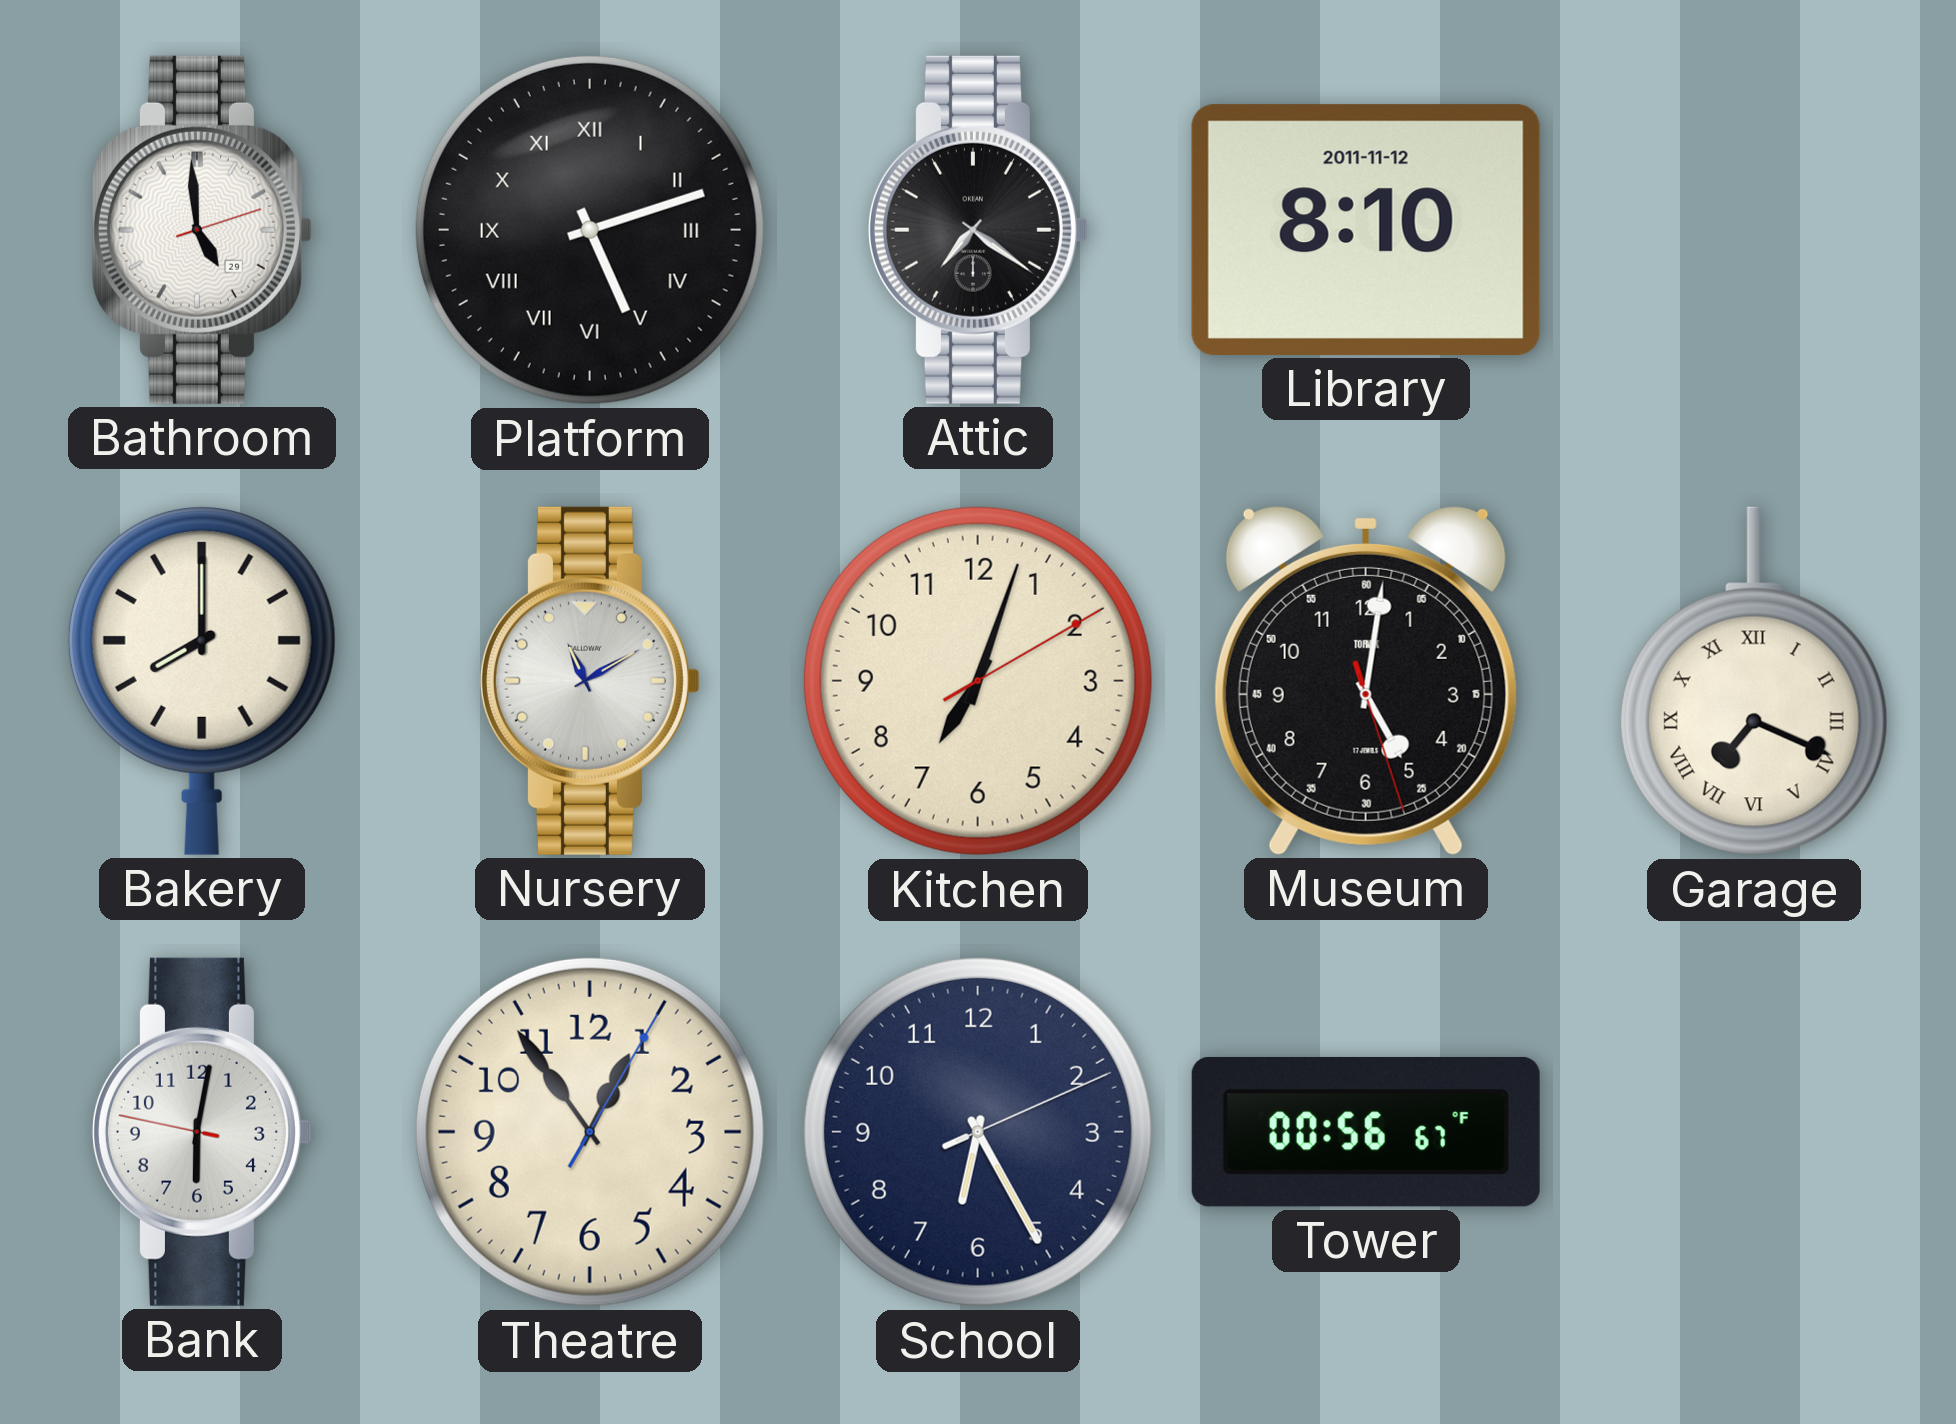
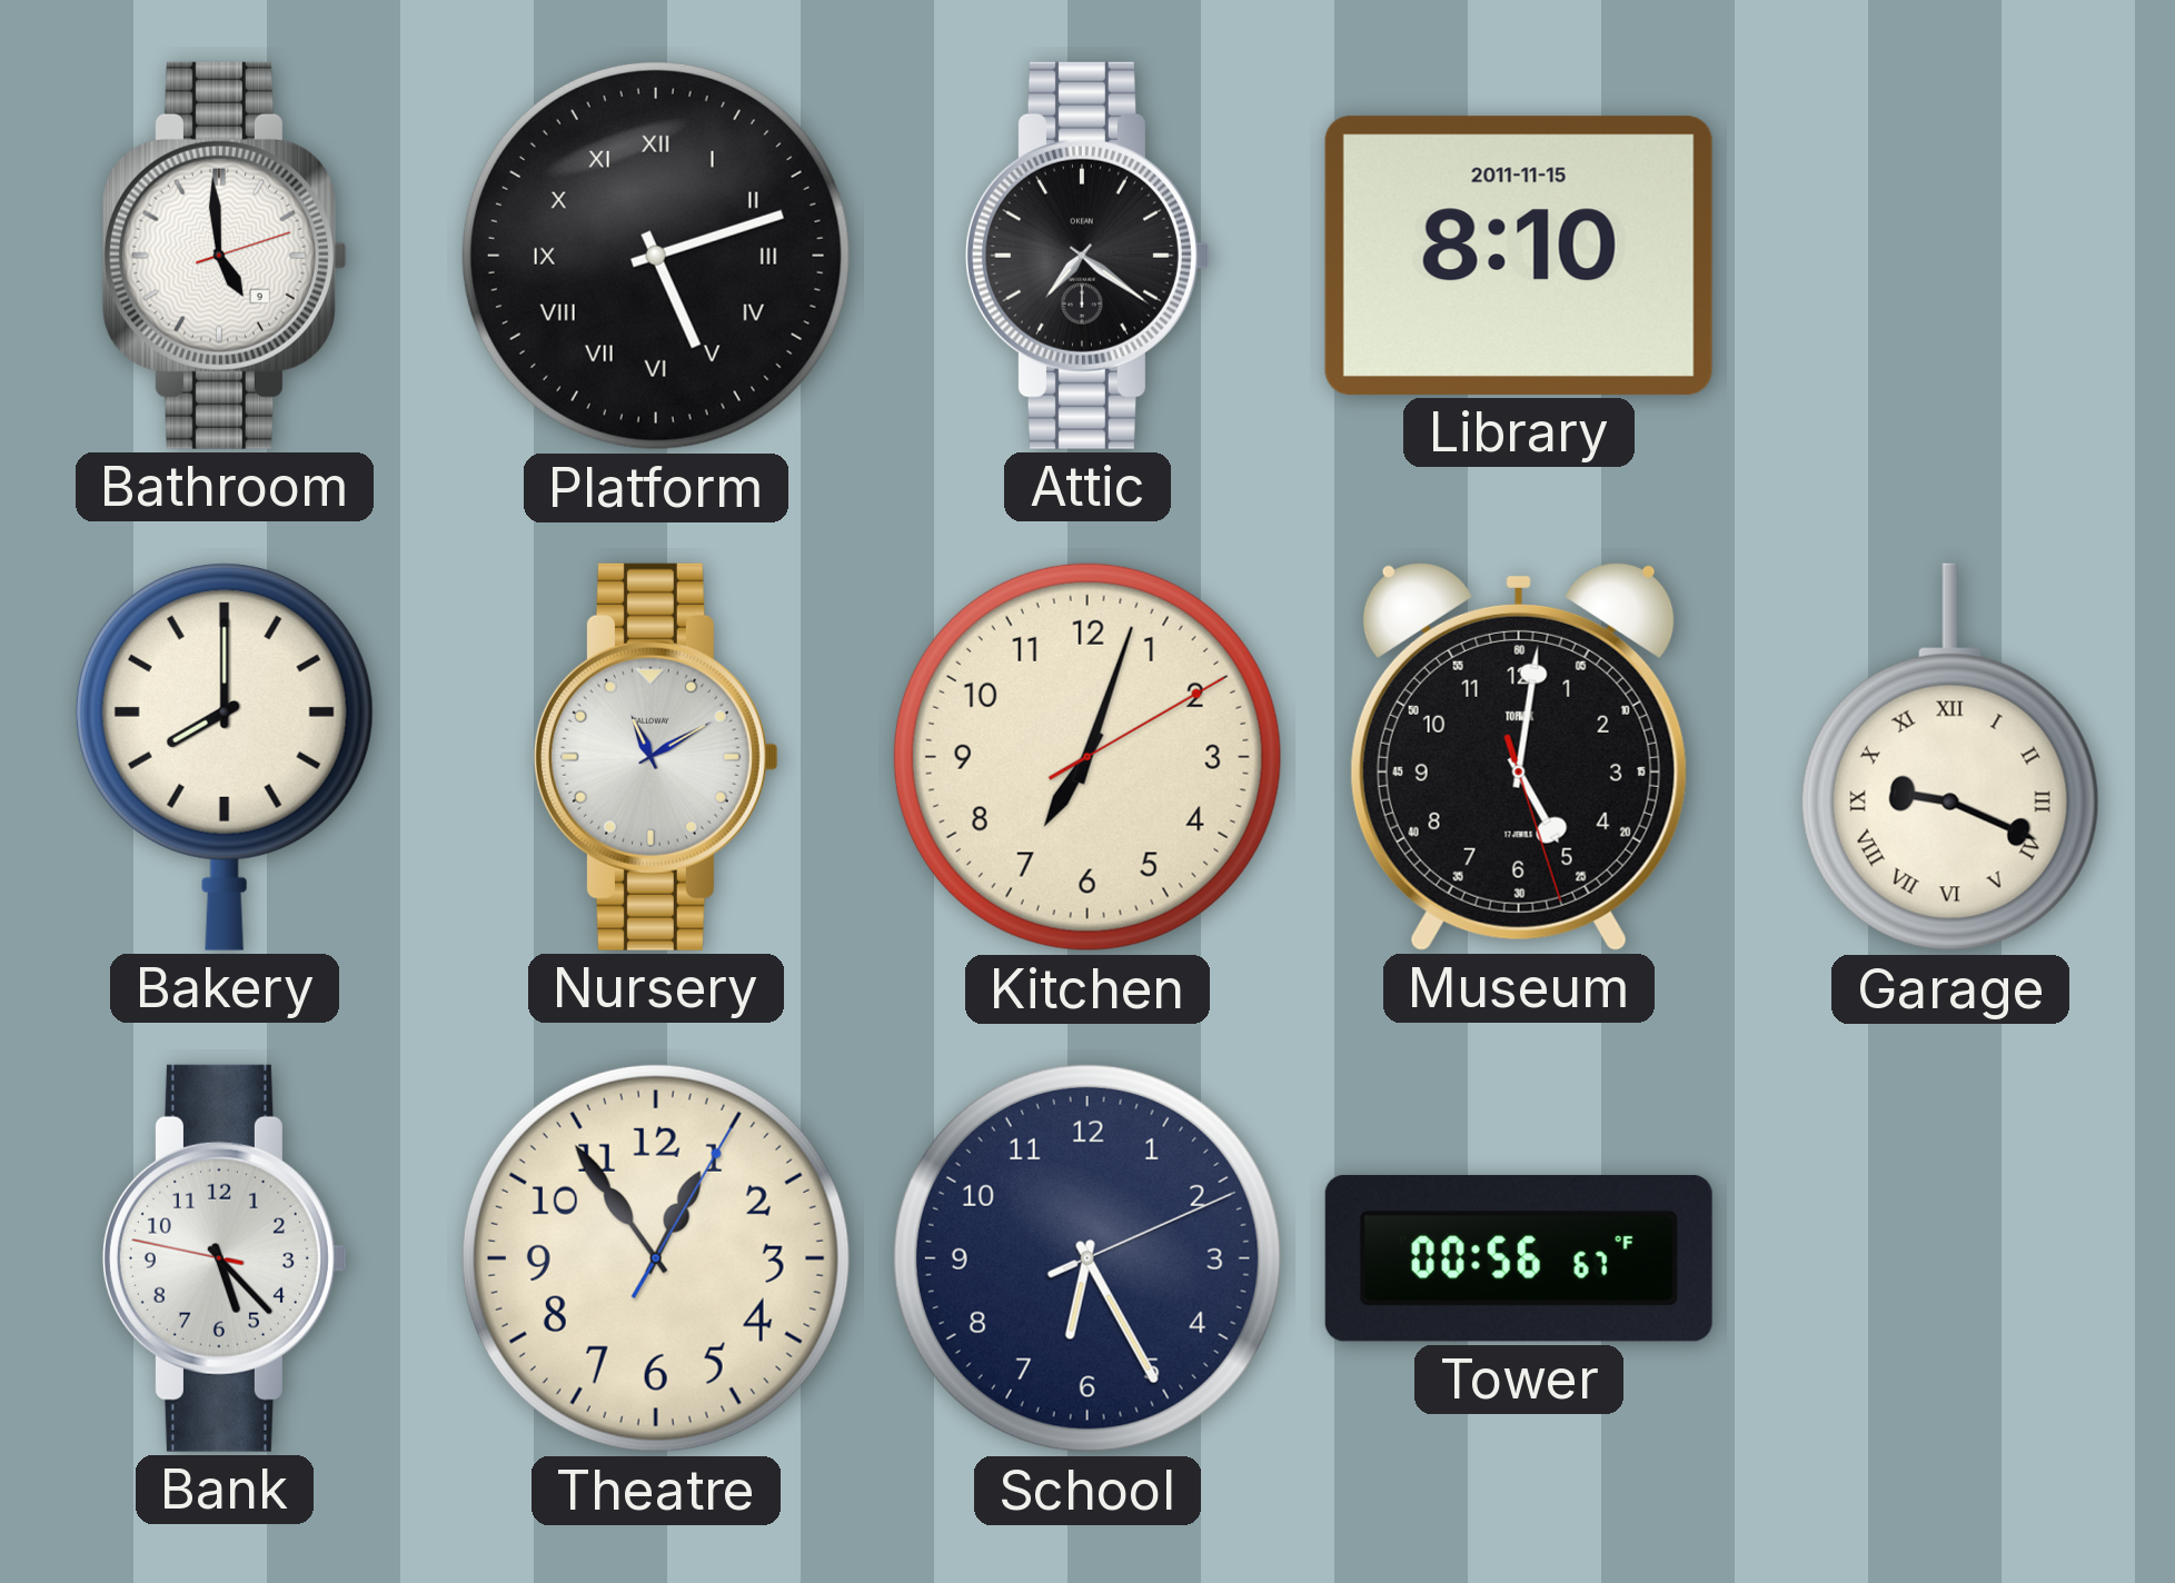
Bathroom date: 29 -> 9 (225, 256)
Library date: 2011-11-12 -> 2011-11-15 (1519, 256)
Garage: 7:19 -> 9:19 (1950, 757)
Bank: 6:01 -> 5:22 (225, 1258)
